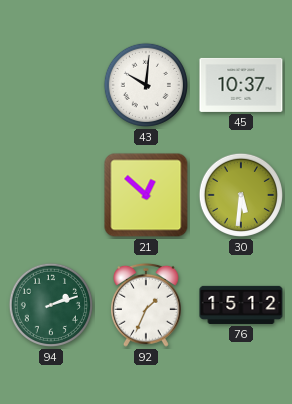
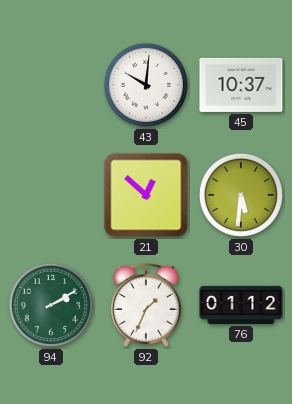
94: 2:12 -> 2:10 (51, 305)
76: 15:12 -> 01:12 (241, 305)
